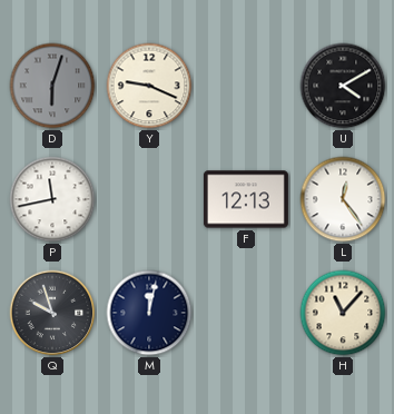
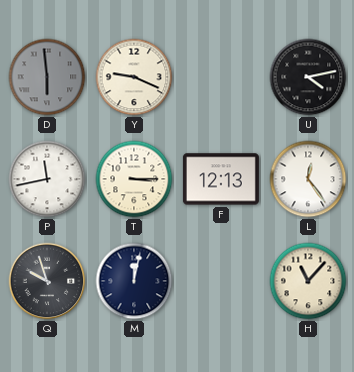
D: 6:03 -> 5:59 (47, 77)
U: 4:10 -> 4:13 (308, 77)
T: none -> 3:15 (134, 179)
